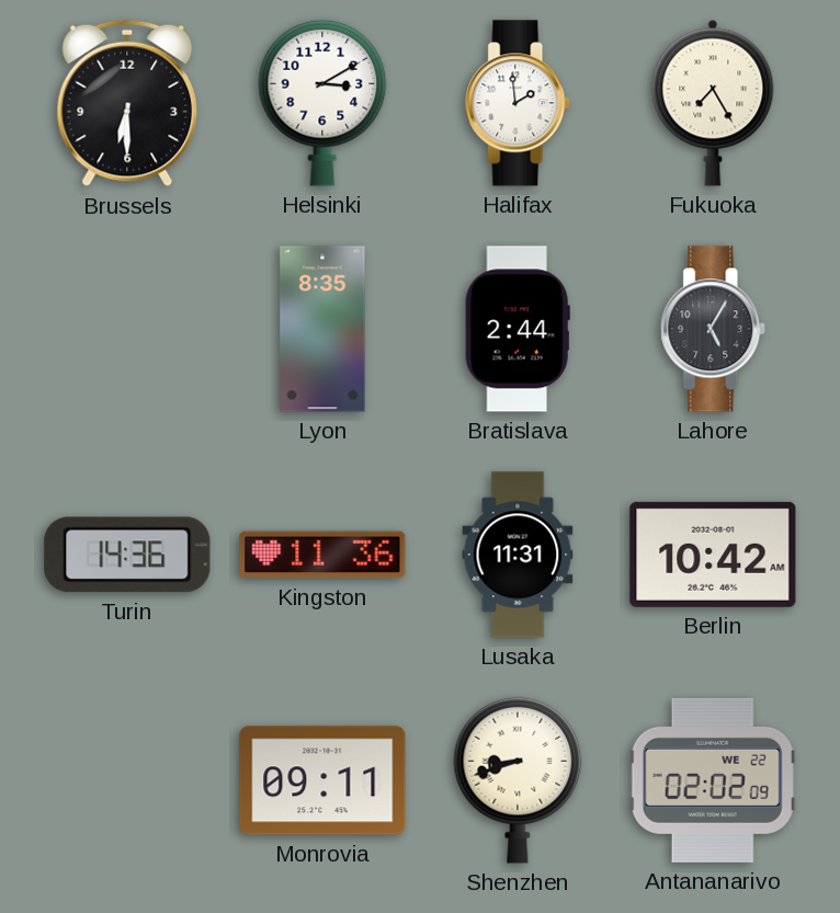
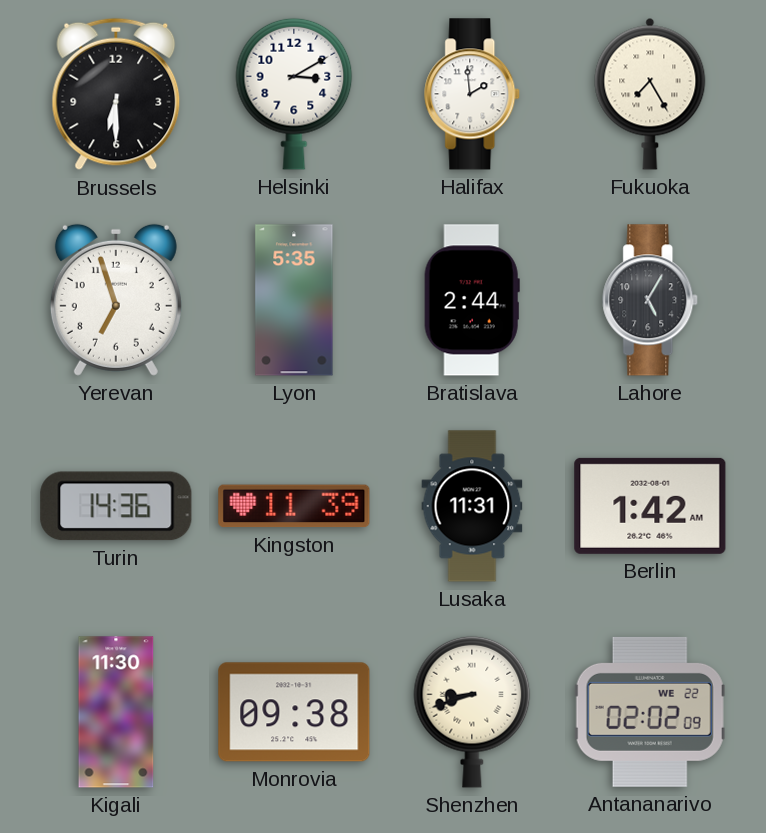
Yerevan: none -> 6:57 (116, 300)
Lyon: 8:35 -> 5:35 (294, 300)
Kingston: 11:36 -> 11:39 (294, 506)
Berlin: 10:42 -> 1:42 (650, 506)
Kigali: none -> 11:30 (116, 712)
Monrovia: 09:11 -> 09:38 (294, 712)
